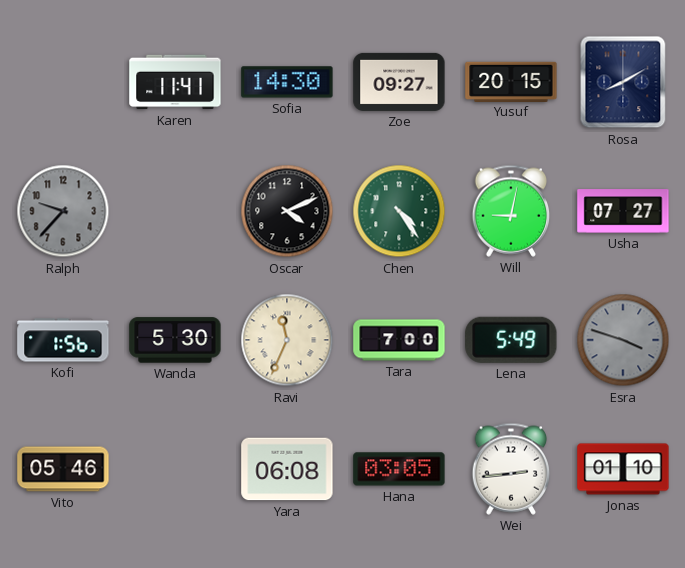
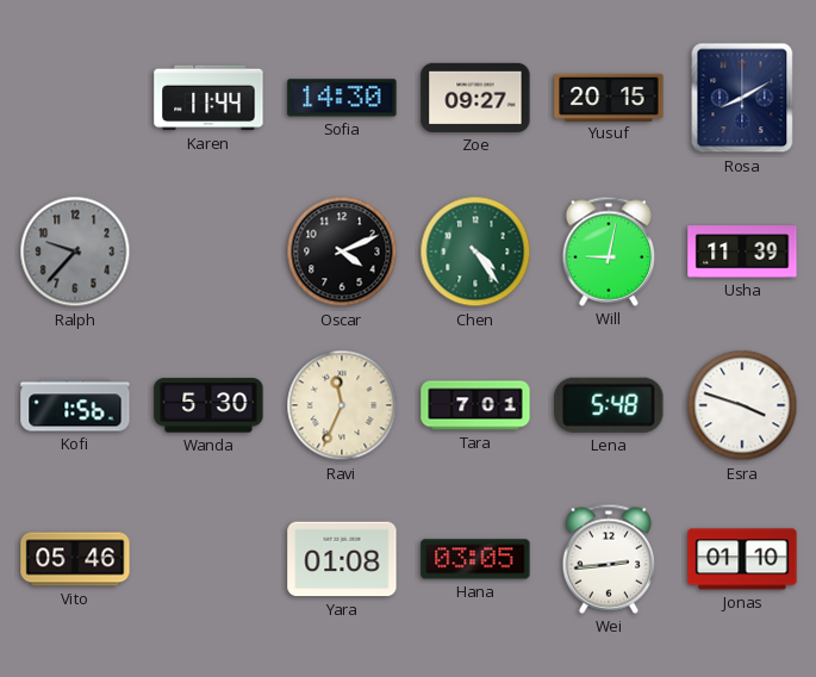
Karen: 11:41 -> 11:44 (208, 98)
Usha: 07:27 -> 11:39 (742, 251)
Tara: 7:00 -> 7:01 (475, 405)
Lena: 5:49 -> 5:48 (609, 405)
Esra dial: grey -> white (742, 405)
Yara: 06:08 -> 01:08 (342, 559)
